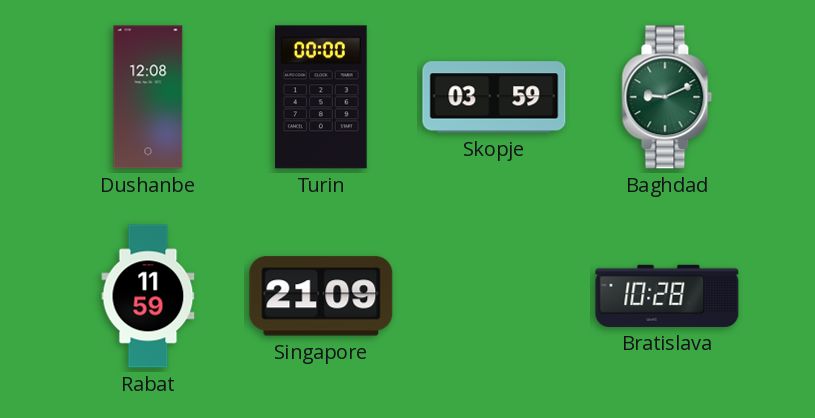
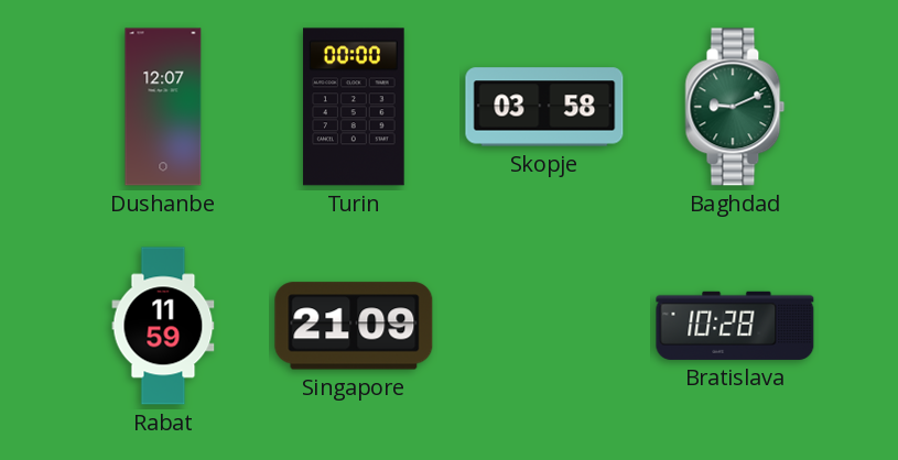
Dushanbe: 12:08 -> 12:07 (163, 107)
Skopje: 03:59 -> 03:58 (544, 107)
